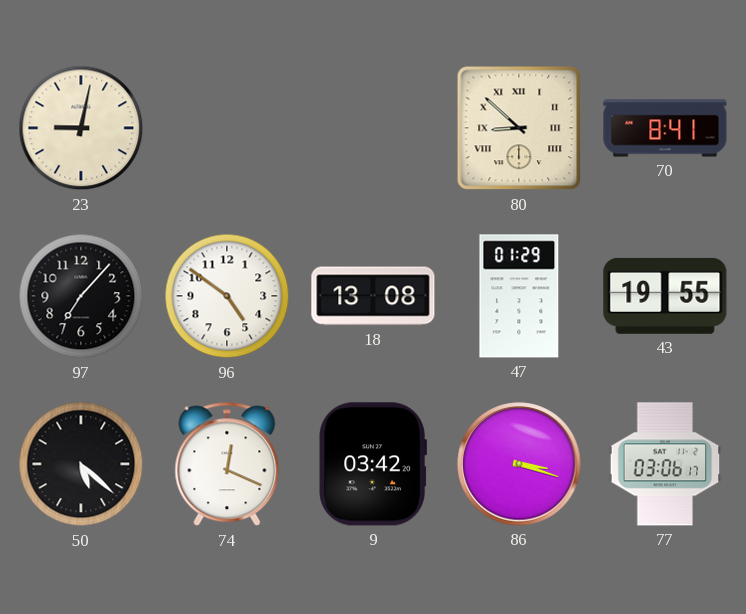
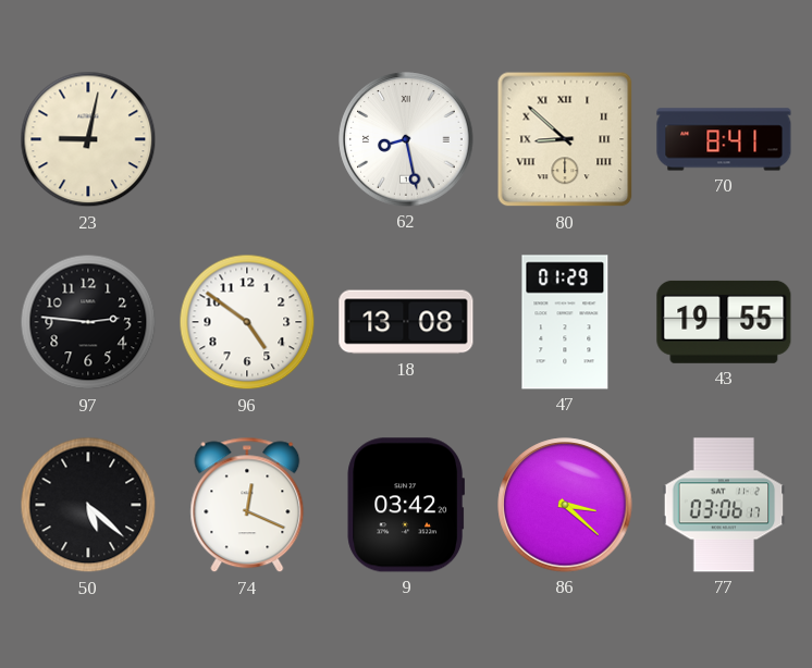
62: none -> 8:28 (406, 139)
97: 7:07 -> 2:46 (88, 322)
86: 3:18 -> 3:22 (565, 505)
